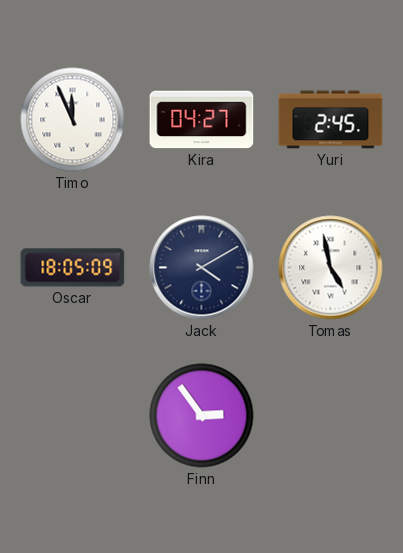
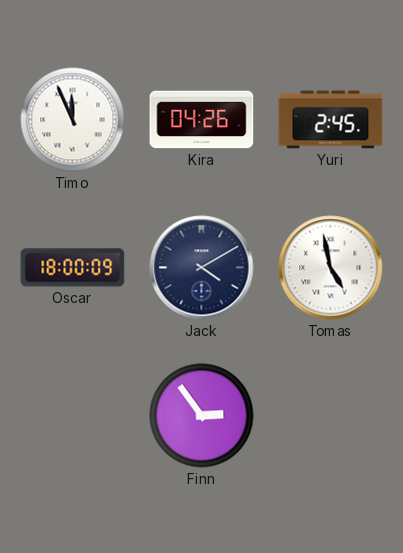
Kira: 04:27 -> 04:26 (202, 120)
Oscar: 18:05 -> 18:00 (73, 268)
